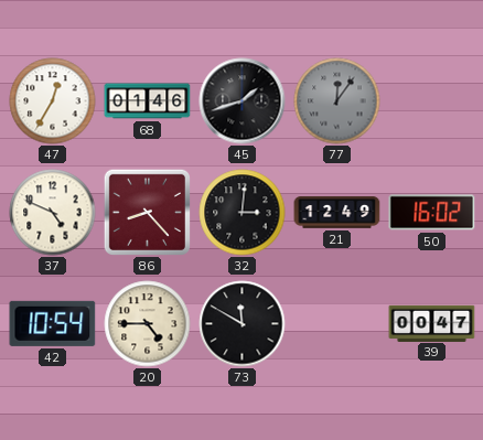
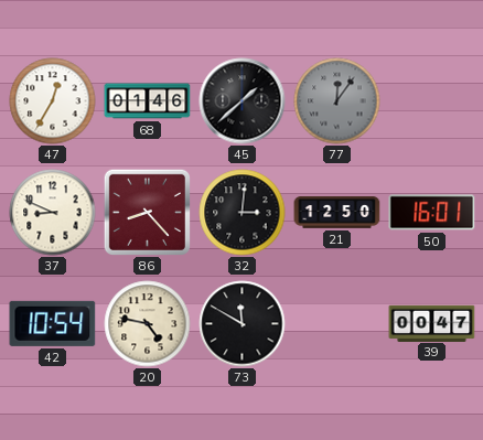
45: 1:42 -> 1:38 (243, 101)
37: 4:49 -> 8:49 (53, 213)
21: 12:49 -> 12:50 (337, 213)
50: 16:02 -> 16:01 (432, 213)
20: 4:45 -> 4:47 (148, 324)
